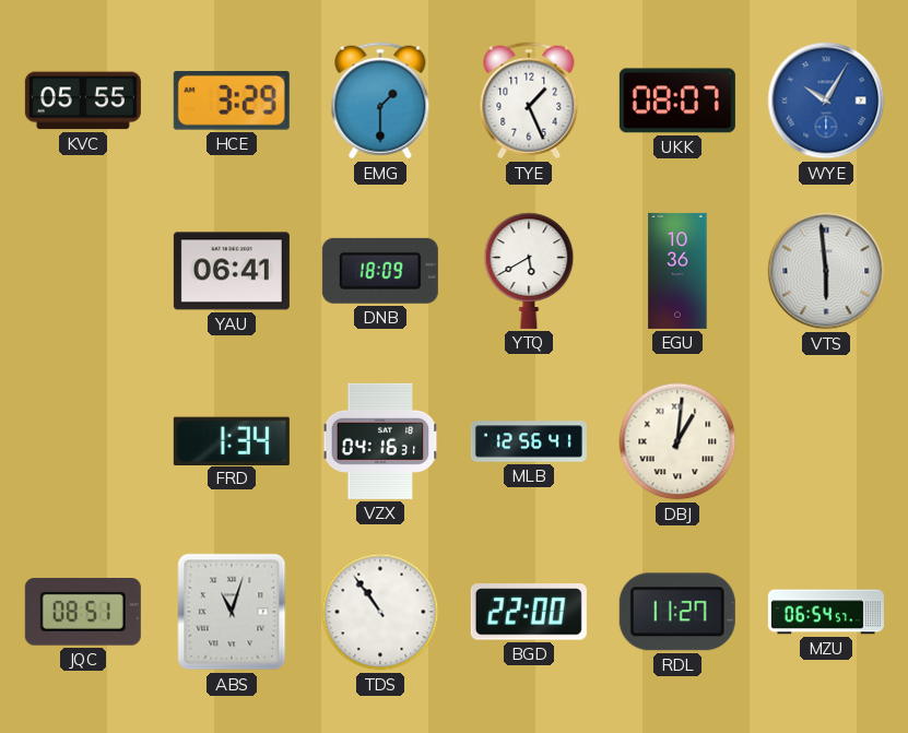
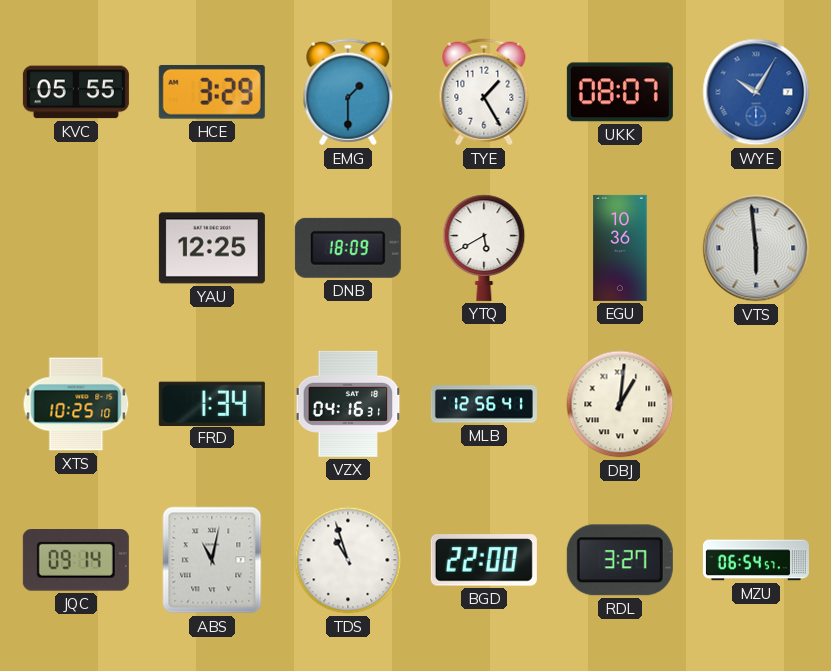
TYE: 1:26 -> 1:25 (484, 92)
YAU: 06:41 -> 12:25 (212, 248)
XTS: none -> 10:25 (76, 404)
JQC: 08:51 -> 09:14 (76, 561)
ABS: 11:03 -> 11:02 (212, 560)
TDS: 10:54 -> 10:57 (348, 560)
RDL: 11:27 -> 3:27 (620, 560)
